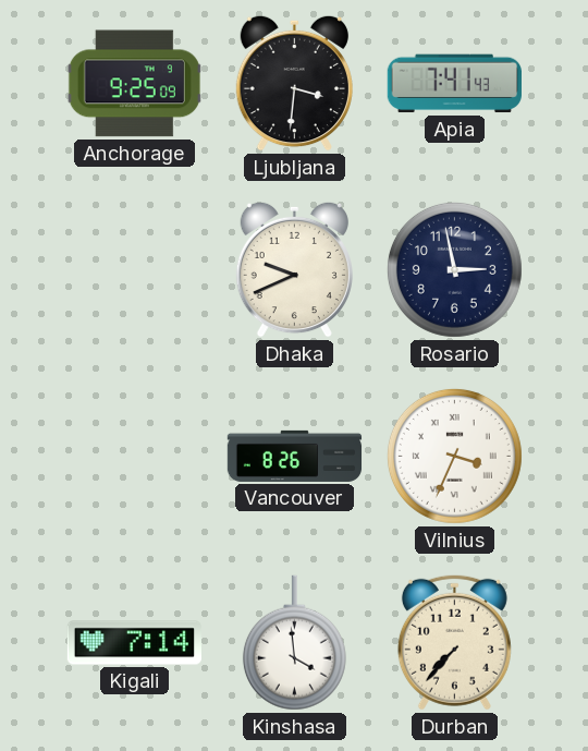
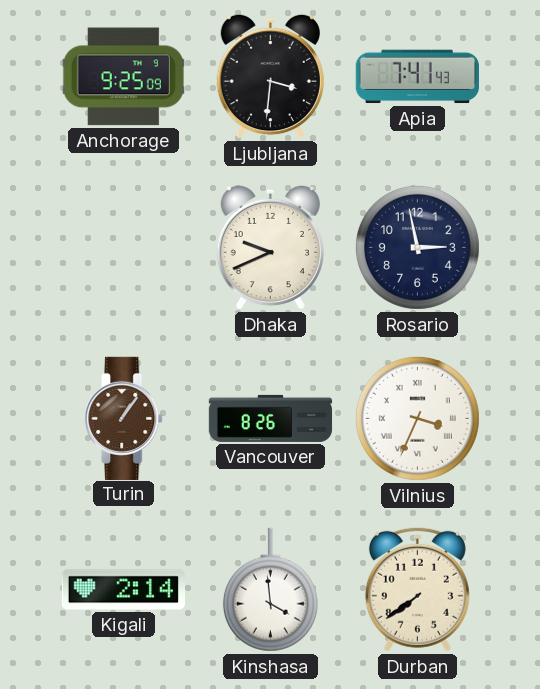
Turin: none -> 1:06 (124, 418)
Kigali: 7:14 -> 2:14 (123, 590)
Durban: 7:37 -> 7:39 (417, 589)
